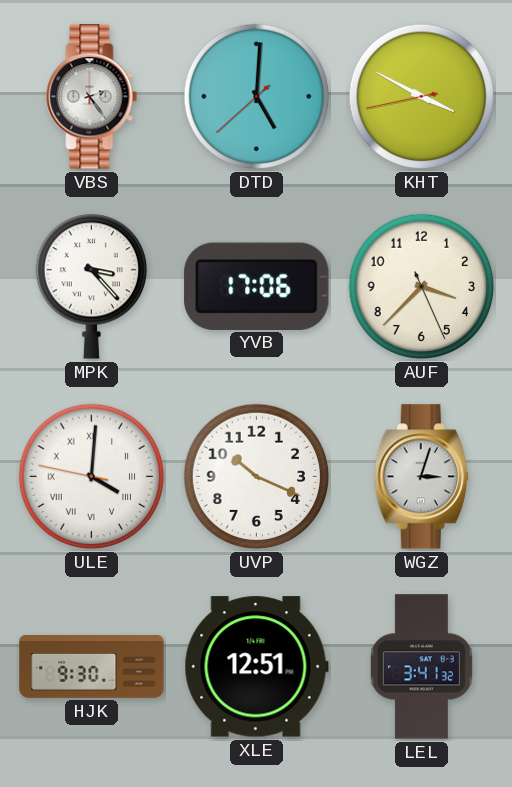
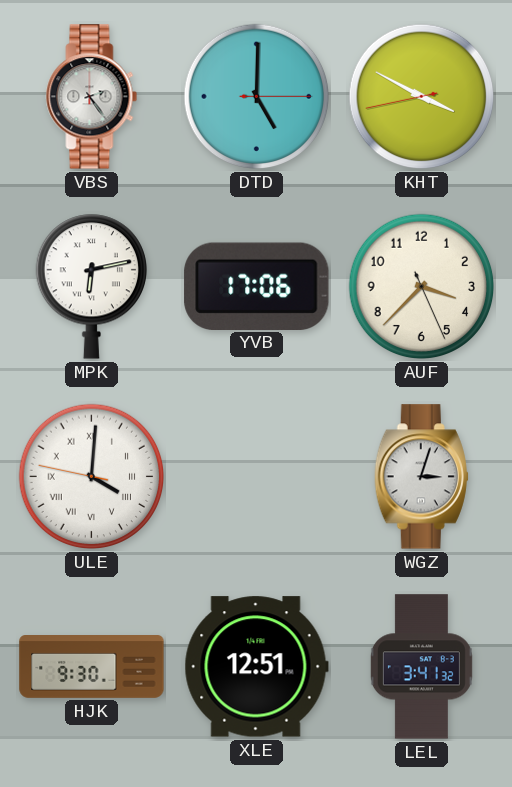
DTD: 5:00:38 -> 5:00:15 (257, 97)
MPK: 3:23 -> 6:13 (91, 286)
UVP: 10:19 -> none (257, 477)
